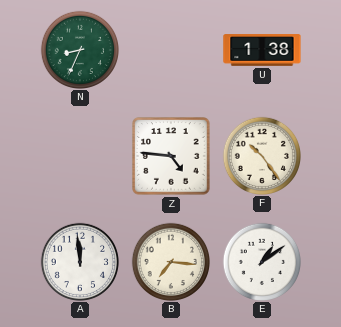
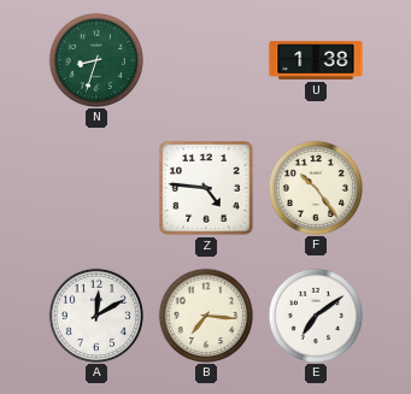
N: 8:34 -> 8:33 (95, 59)
A: 11:59 -> 12:10 (95, 314)
E: 1:09 -> 7:09 (315, 314)
